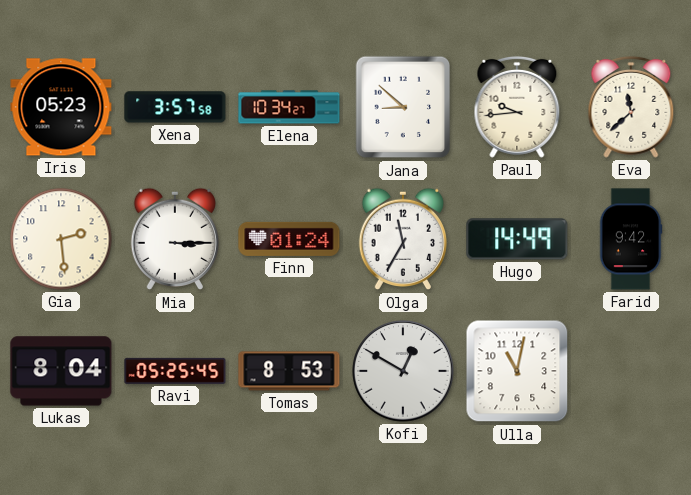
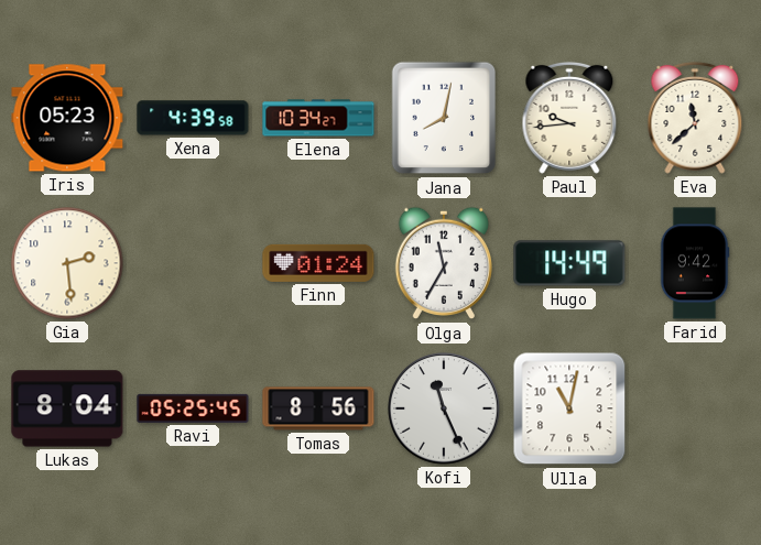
Xena: 3:57 -> 4:39 (193, 118)
Jana: 8:52 -> 8:02 (444, 118)
Mia: 3:15 -> none (174, 239)
Tomas: 8:53 -> 8:56 (318, 408)
Kofi: 12:50 -> 11:26 (444, 408)
